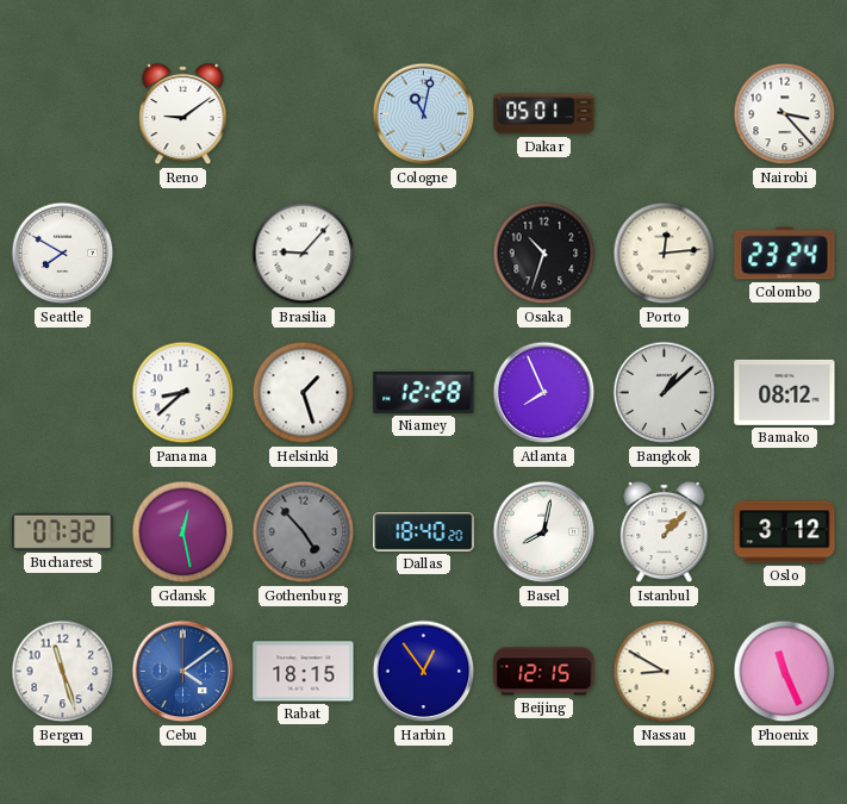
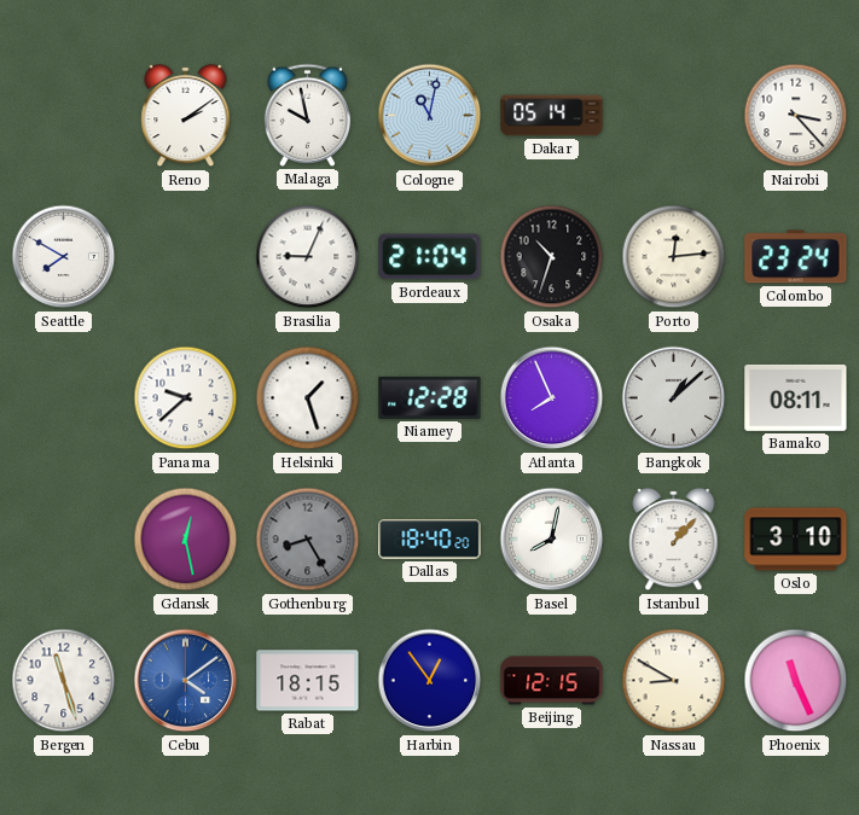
Reno: 9:09 -> 2:09 (186, 116)
Malaga: none -> 9:58 (308, 115)
Dakar: 05:01 -> 05:14 (552, 116)
Brasilia: 9:07 -> 9:04 (308, 257)
Bordeaux: none -> 21:04 (430, 257)
Panama: 8:38 -> 9:38 (186, 398)
Bamako: 08:12 -> 08:11 (796, 397)
Bucharest: 07:32 -> none (63, 531)
Gothenburg: 4:53 -> 8:25 (308, 540)
Oslo: 3:12 -> 3:10 (796, 540)
